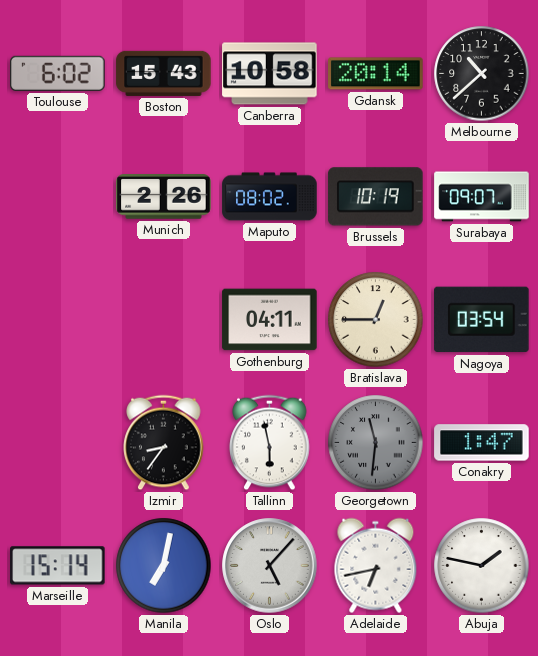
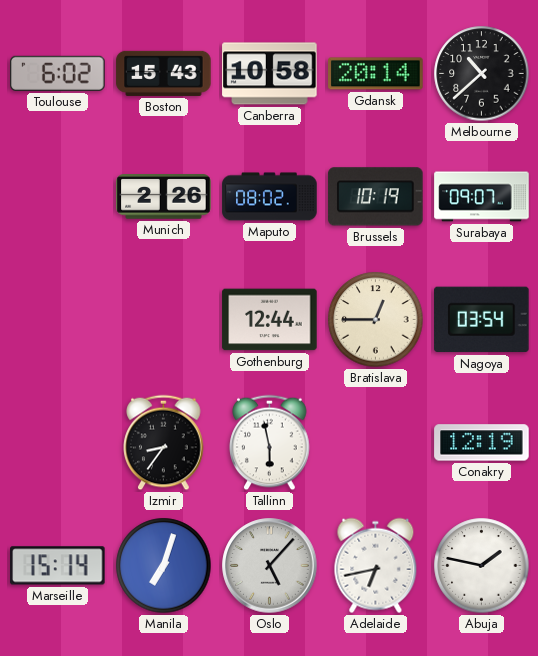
Gothenburg: 04:11 -> 12:44 (270, 320)
Georgetown: 11:31 -> none (376, 443)
Conakry: 1:47 -> 12:19 (482, 443)
Manila: 7:02 -> 7:03 (164, 566)
